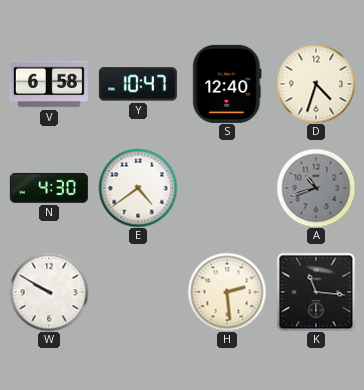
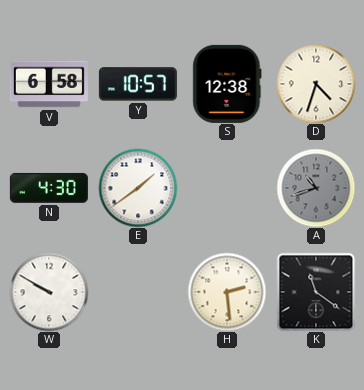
Y: 10:47 -> 10:57 (138, 84)
S: 12:40 -> 12:38 (227, 84)
E: 4:39 -> 1:39 (138, 188)
K: 11:16 -> 11:21 (316, 292)
